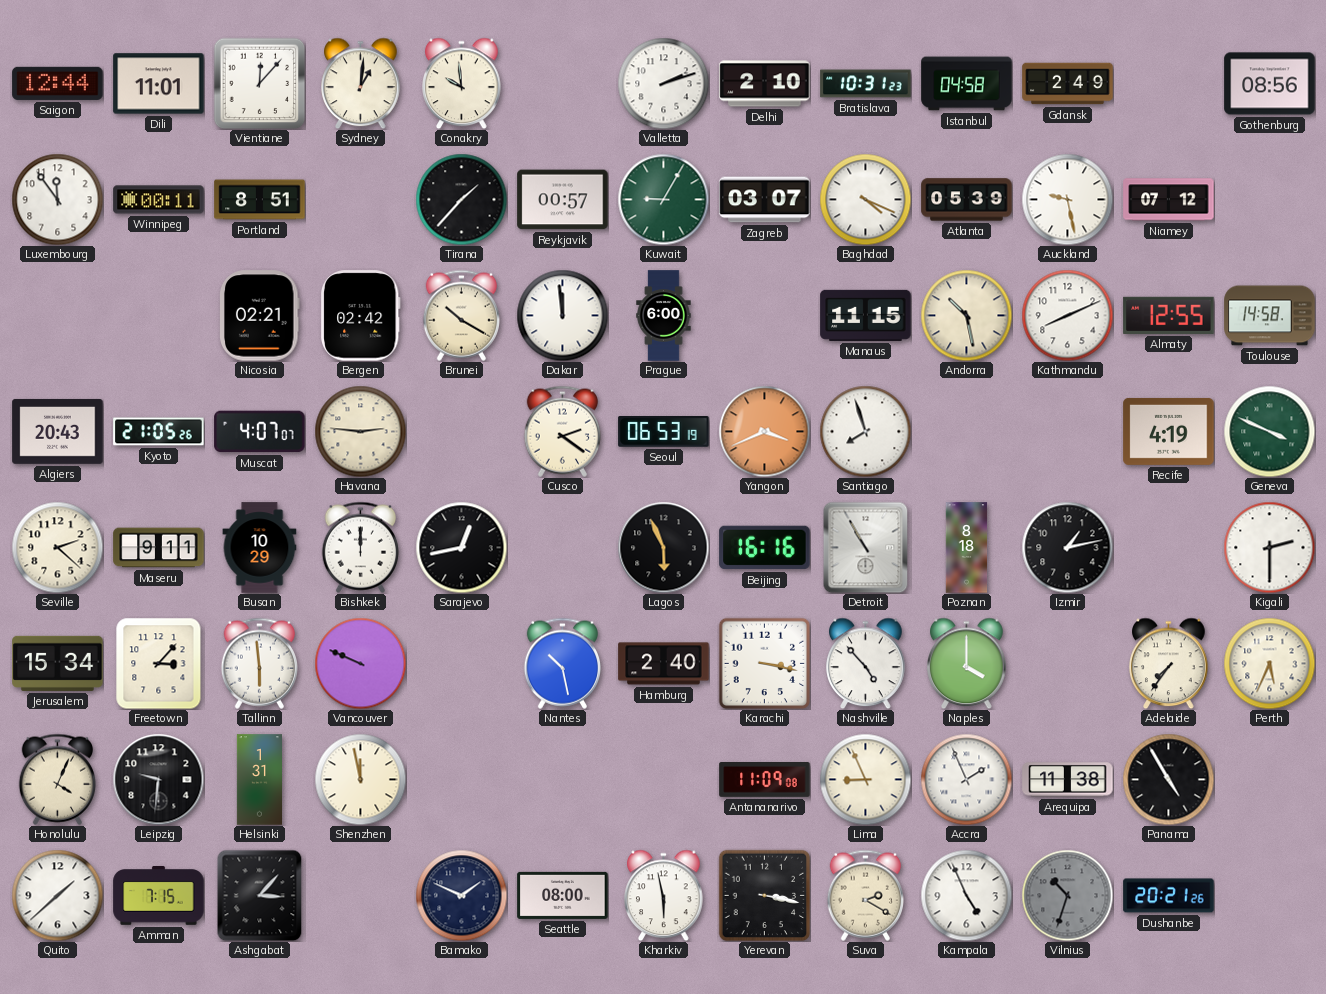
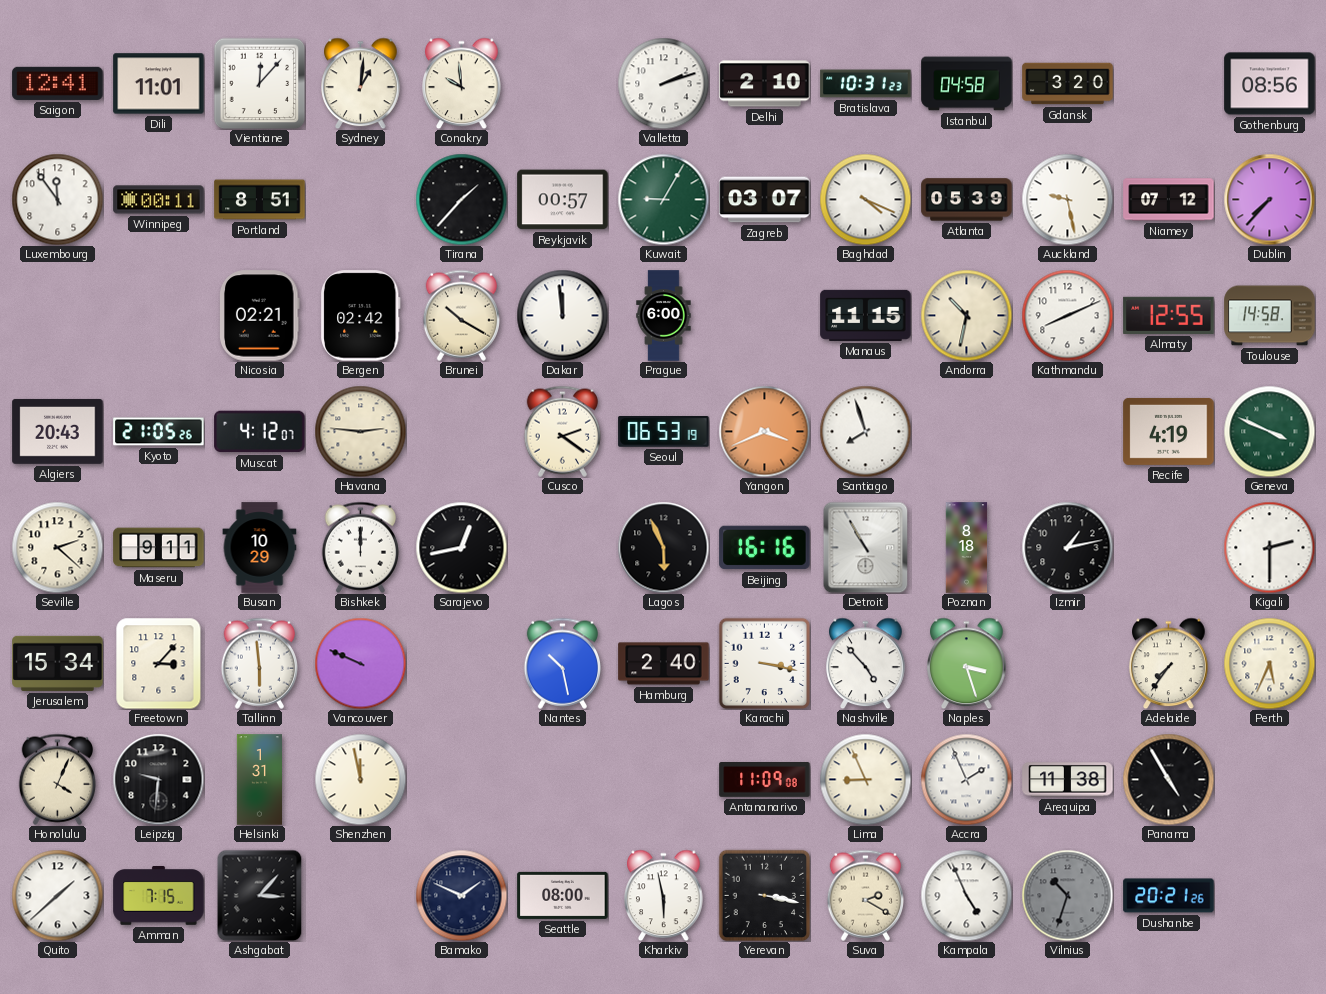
Saigon: 12:44 -> 12:41 (58, 83)
Gdansk: 2:49 -> 3:20 (1068, 84)
Dublin: none -> 7:37 (1269, 199)
Andorra: 10:28 -> 10:32 (966, 315)
Muscat: 4:07 -> 4:12 (260, 432)
Naples: 4:00 -> 3:27 (967, 663)
